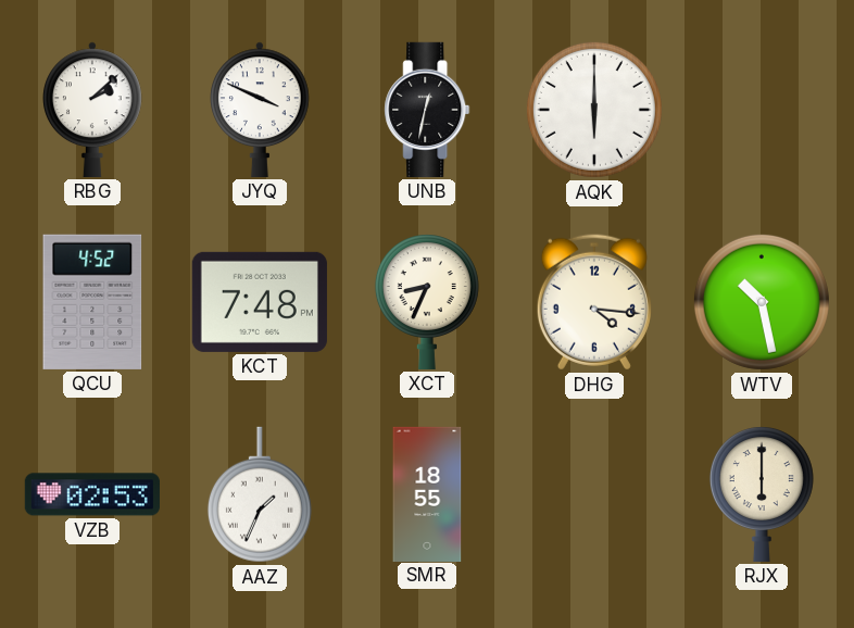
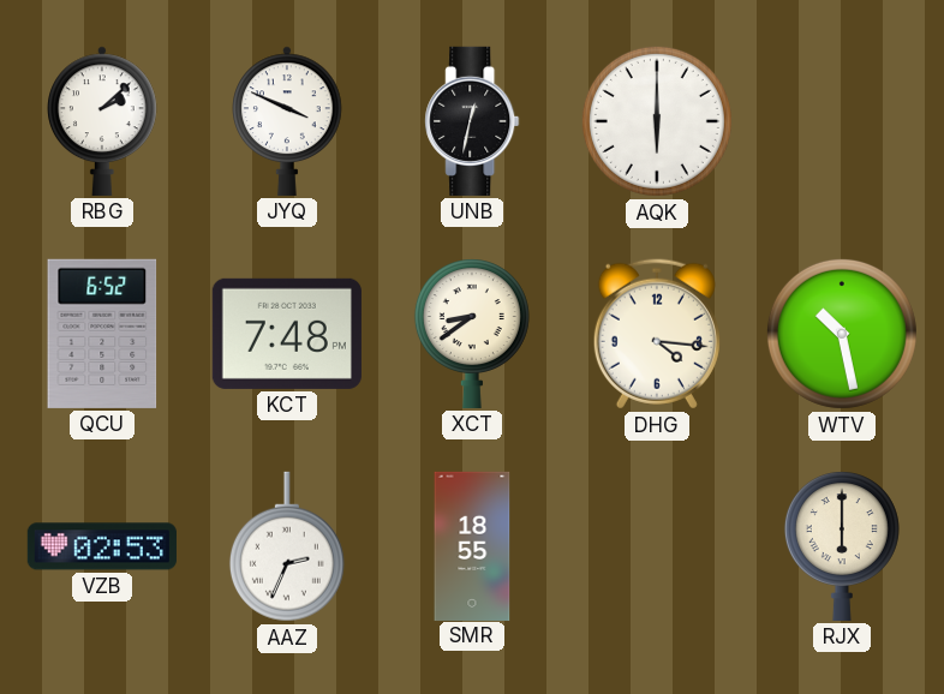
QCU: 4:52 -> 6:52 (102, 334)
XCT: 8:34 -> 8:39 (472, 334)
AAZ: 1:34 -> 2:34 (287, 546)
